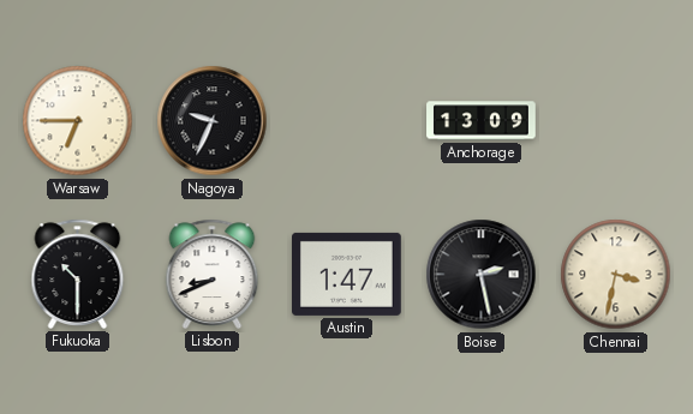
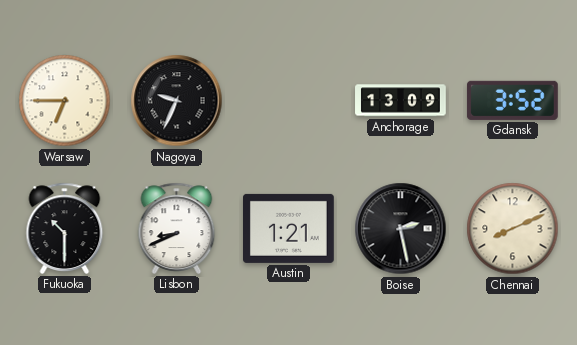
Gdansk: none -> 3:52 (512, 100)
Austin: 1:47 -> 1:21 (289, 228)
Chennai: 3:32 -> 8:11 (513, 229)
